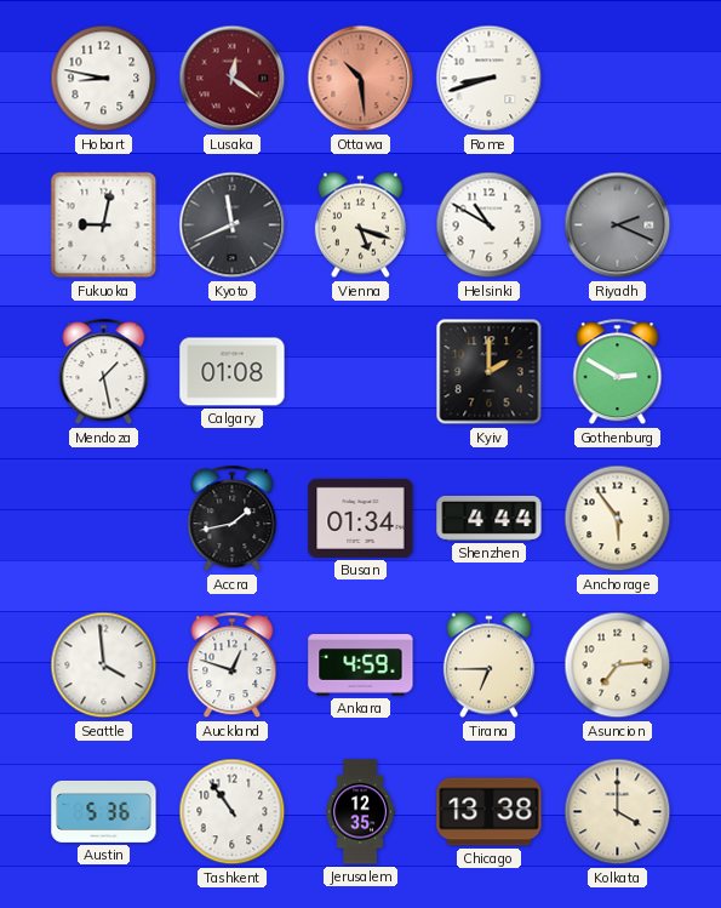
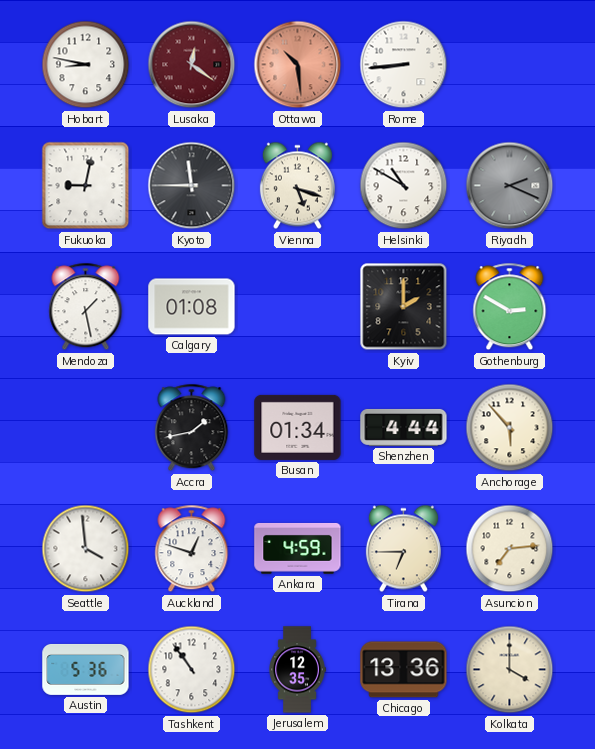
Rome: 8:42 -> 8:44 (404, 65)
Kyoto: 11:41 -> 11:45 (192, 186)
Anchorage: 5:54 -> 5:53 (510, 428)
Chicago: 13:38 -> 13:36 (404, 670)
